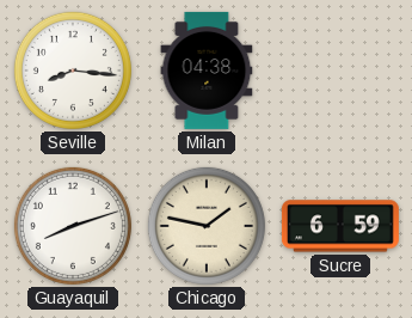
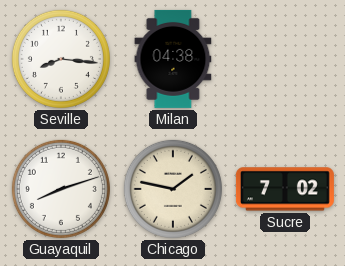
Sucre: 6:59 -> 7:02 (285, 189)
